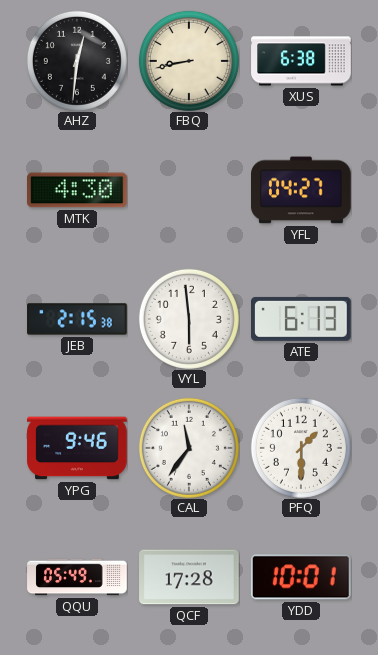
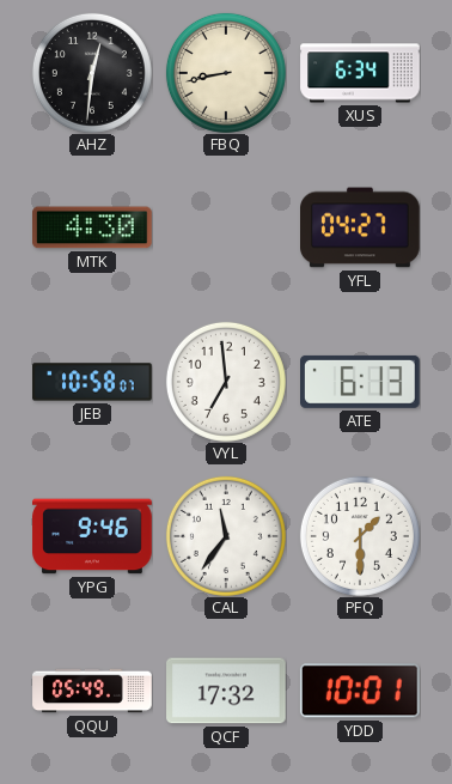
XUS: 6:38 -> 6:34 (360, 73)
JEB: 2:15 -> 10:58 (92, 382)
VYL: 5:59 -> 6:59 (226, 382)
QCF: 17:28 -> 17:32 (226, 691)
